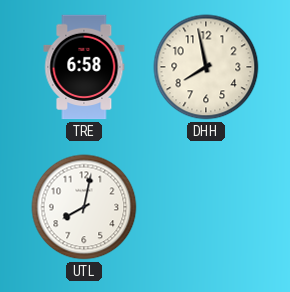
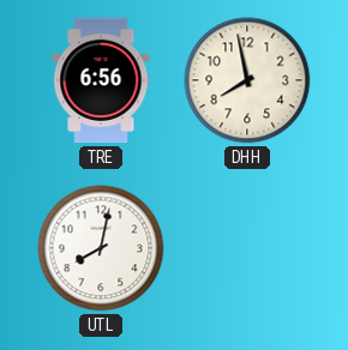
TRE: 6:58 -> 6:56 (101, 80)
